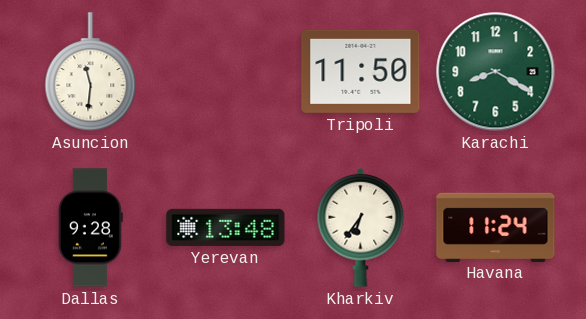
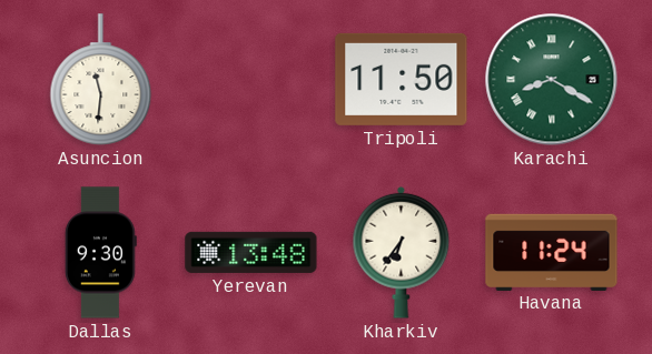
Karachi numerals: Arabic -> Roman (552, 80)
Dallas: 9:28 -> 9:30 (100, 253)
